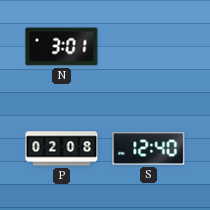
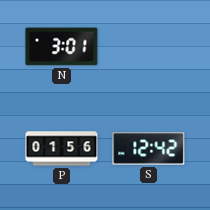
P: 02:08 -> 01:56 (62, 149)
S: 12:40 -> 12:42 (149, 149)
